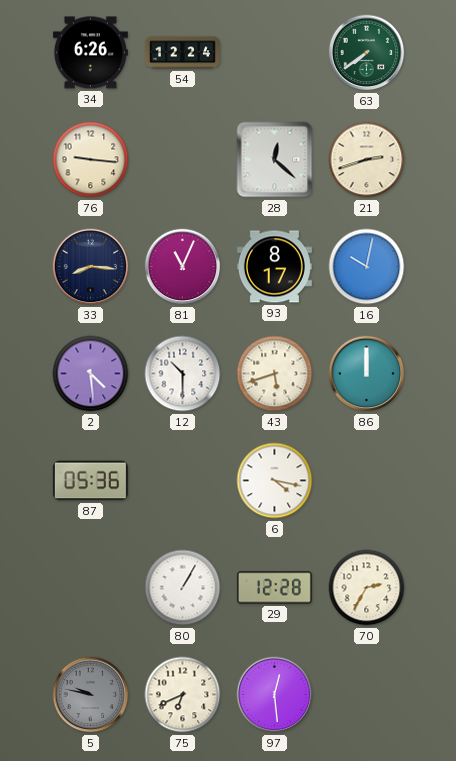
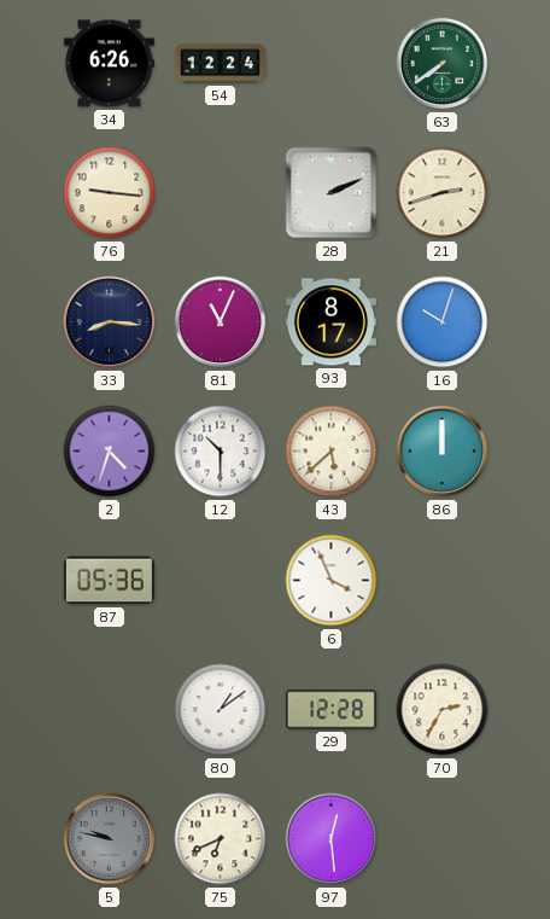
28: 12:22 -> 2:11 (332, 193)
16: 10:02 -> 10:03 (443, 322)
2: 4:29 -> 4:33 (110, 452)
43: 5:42 -> 5:38 (332, 452)
6: 4:17 -> 3:56 (332, 581)
80: 1:05 -> 1:09 (221, 710)
